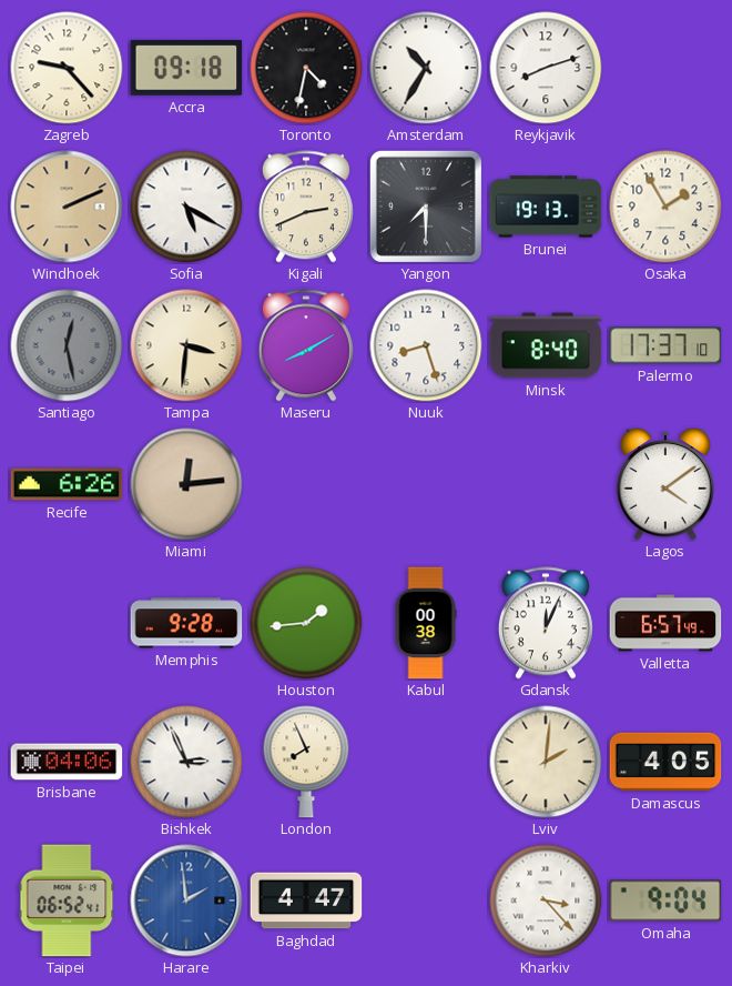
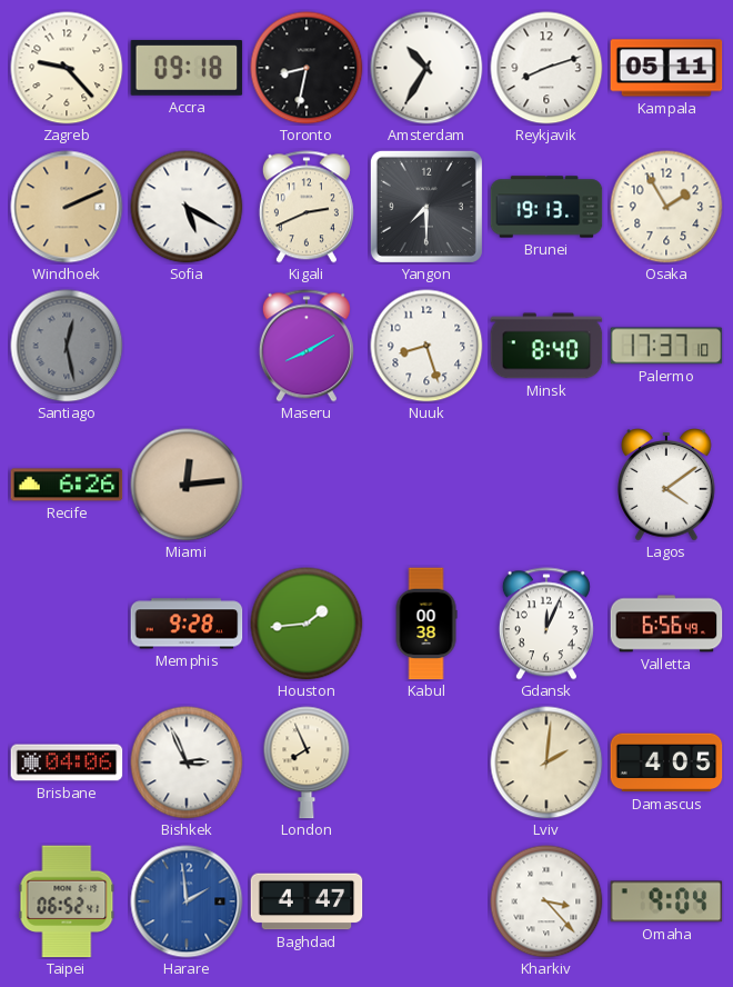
Toronto: 4:32 -> 8:32 (307, 68)
Kampala: none -> 05:11 (666, 68)
Tampa: 3:31 -> none (186, 345)
Valletta: 6:57 -> 6:56 (666, 624)
